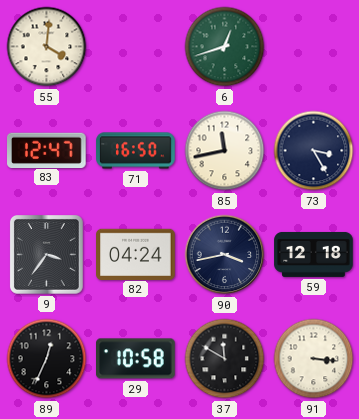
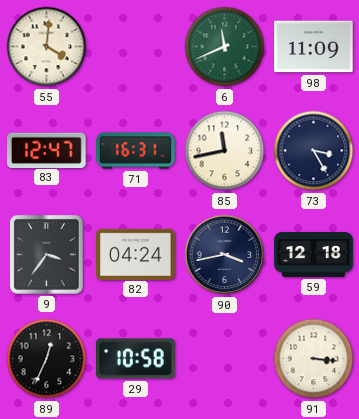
6: 12:42 -> 11:41 (225, 47)
98: none -> 11:09 (314, 47)
71: 16:50 -> 16:31 (136, 151)
37: 11:50 -> none (225, 359)
